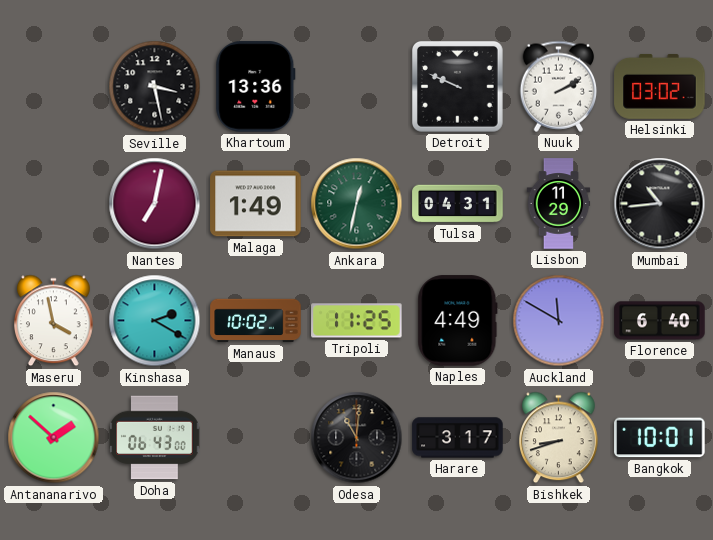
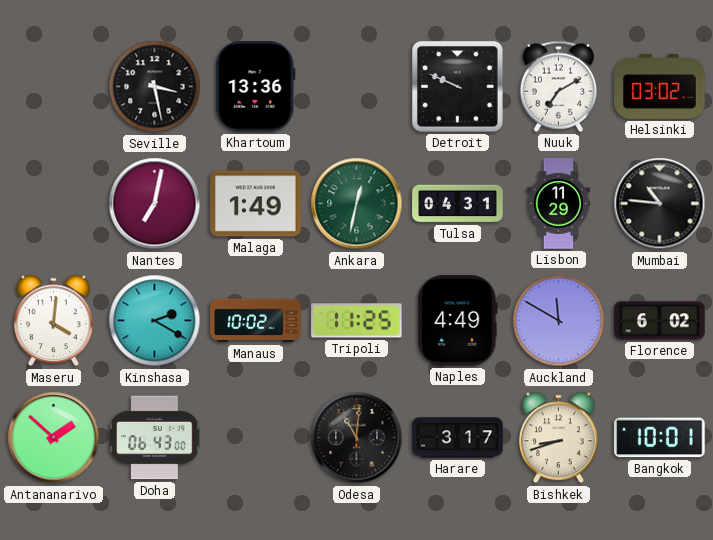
Nuuk: 2:10 -> 7:10 (559, 86)
Mumbai: 10:44 -> 10:46 (660, 204)
Maseru: 3:58 -> 4:01 (54, 321)
Florence: 6:40 -> 6:02 (660, 321)
